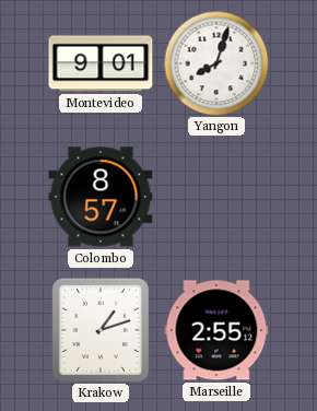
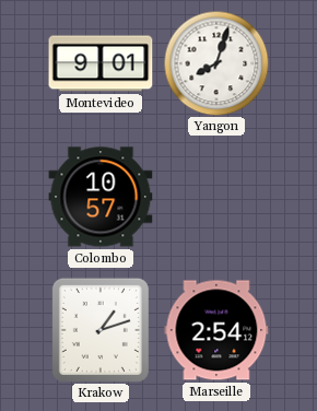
Colombo: 8:57 -> 10:57 (101, 197)
Marseille: 2:55 -> 2:54 (216, 330)
